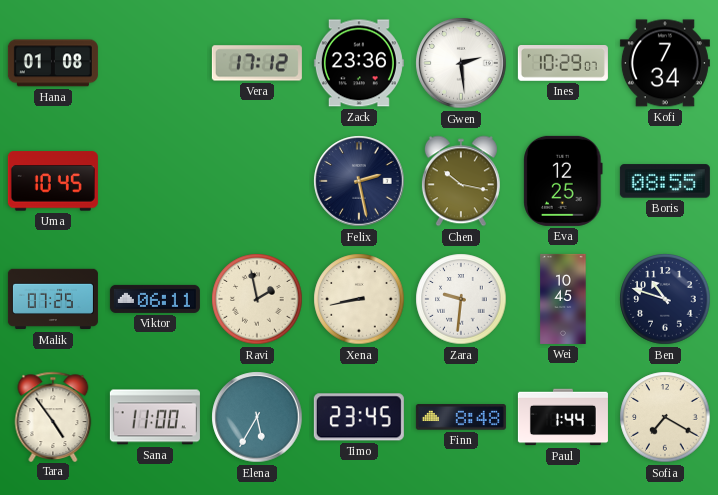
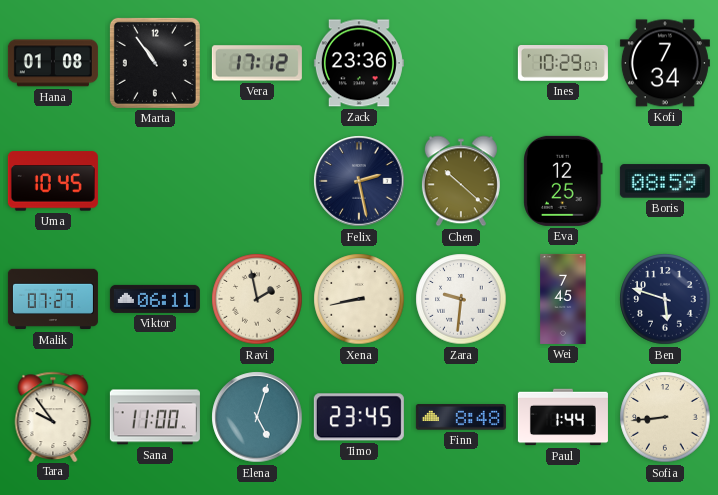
Marta: none -> 10:54 (155, 63)
Gwen: 2:29 -> none (461, 63)
Chen: 10:17 -> 10:22 (461, 181)
Boris: 08:55 -> 08:59 (665, 181)
Malik: 07:25 -> 07:27 (53, 299)
Wei: 10:45 -> 7:45 (563, 299)
Ben: 10:48 -> 5:48 (665, 299)
Tara: 4:54 -> 9:54 (53, 416)
Elena: 5:35 -> 5:03 (257, 417)
Sofia: 7:20 -> 8:44 (665, 417)
